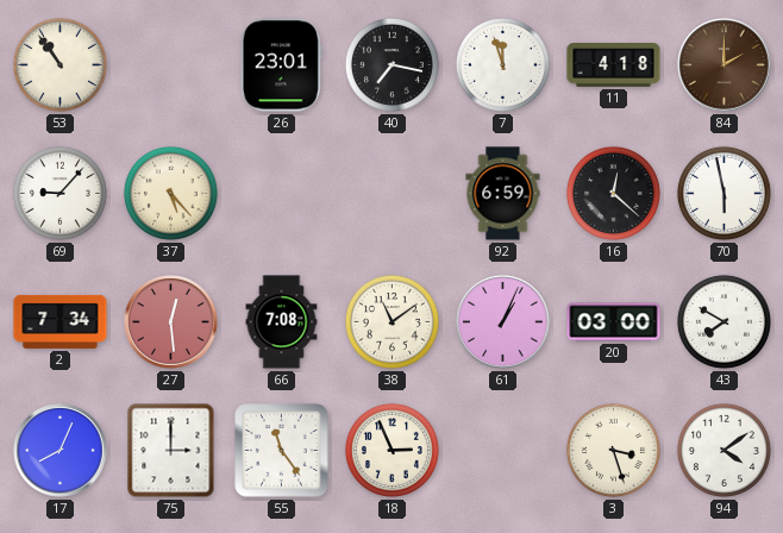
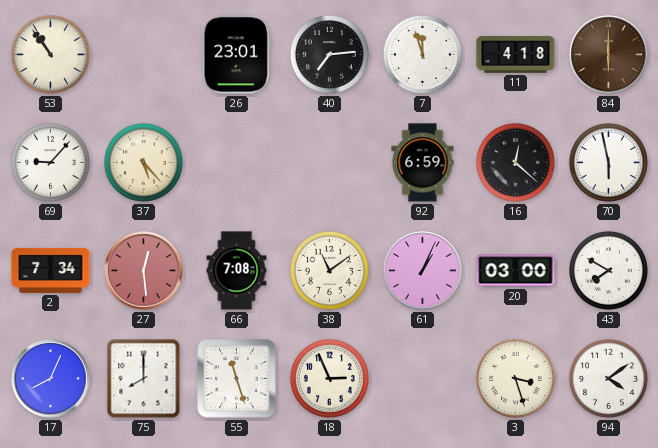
40: 7:17 -> 7:14 (329, 54)
84: 2:00 -> 6:00 (609, 55)
75: 3:00 -> 8:00 (144, 379)
55: 11:24 -> 11:27 (237, 379)
